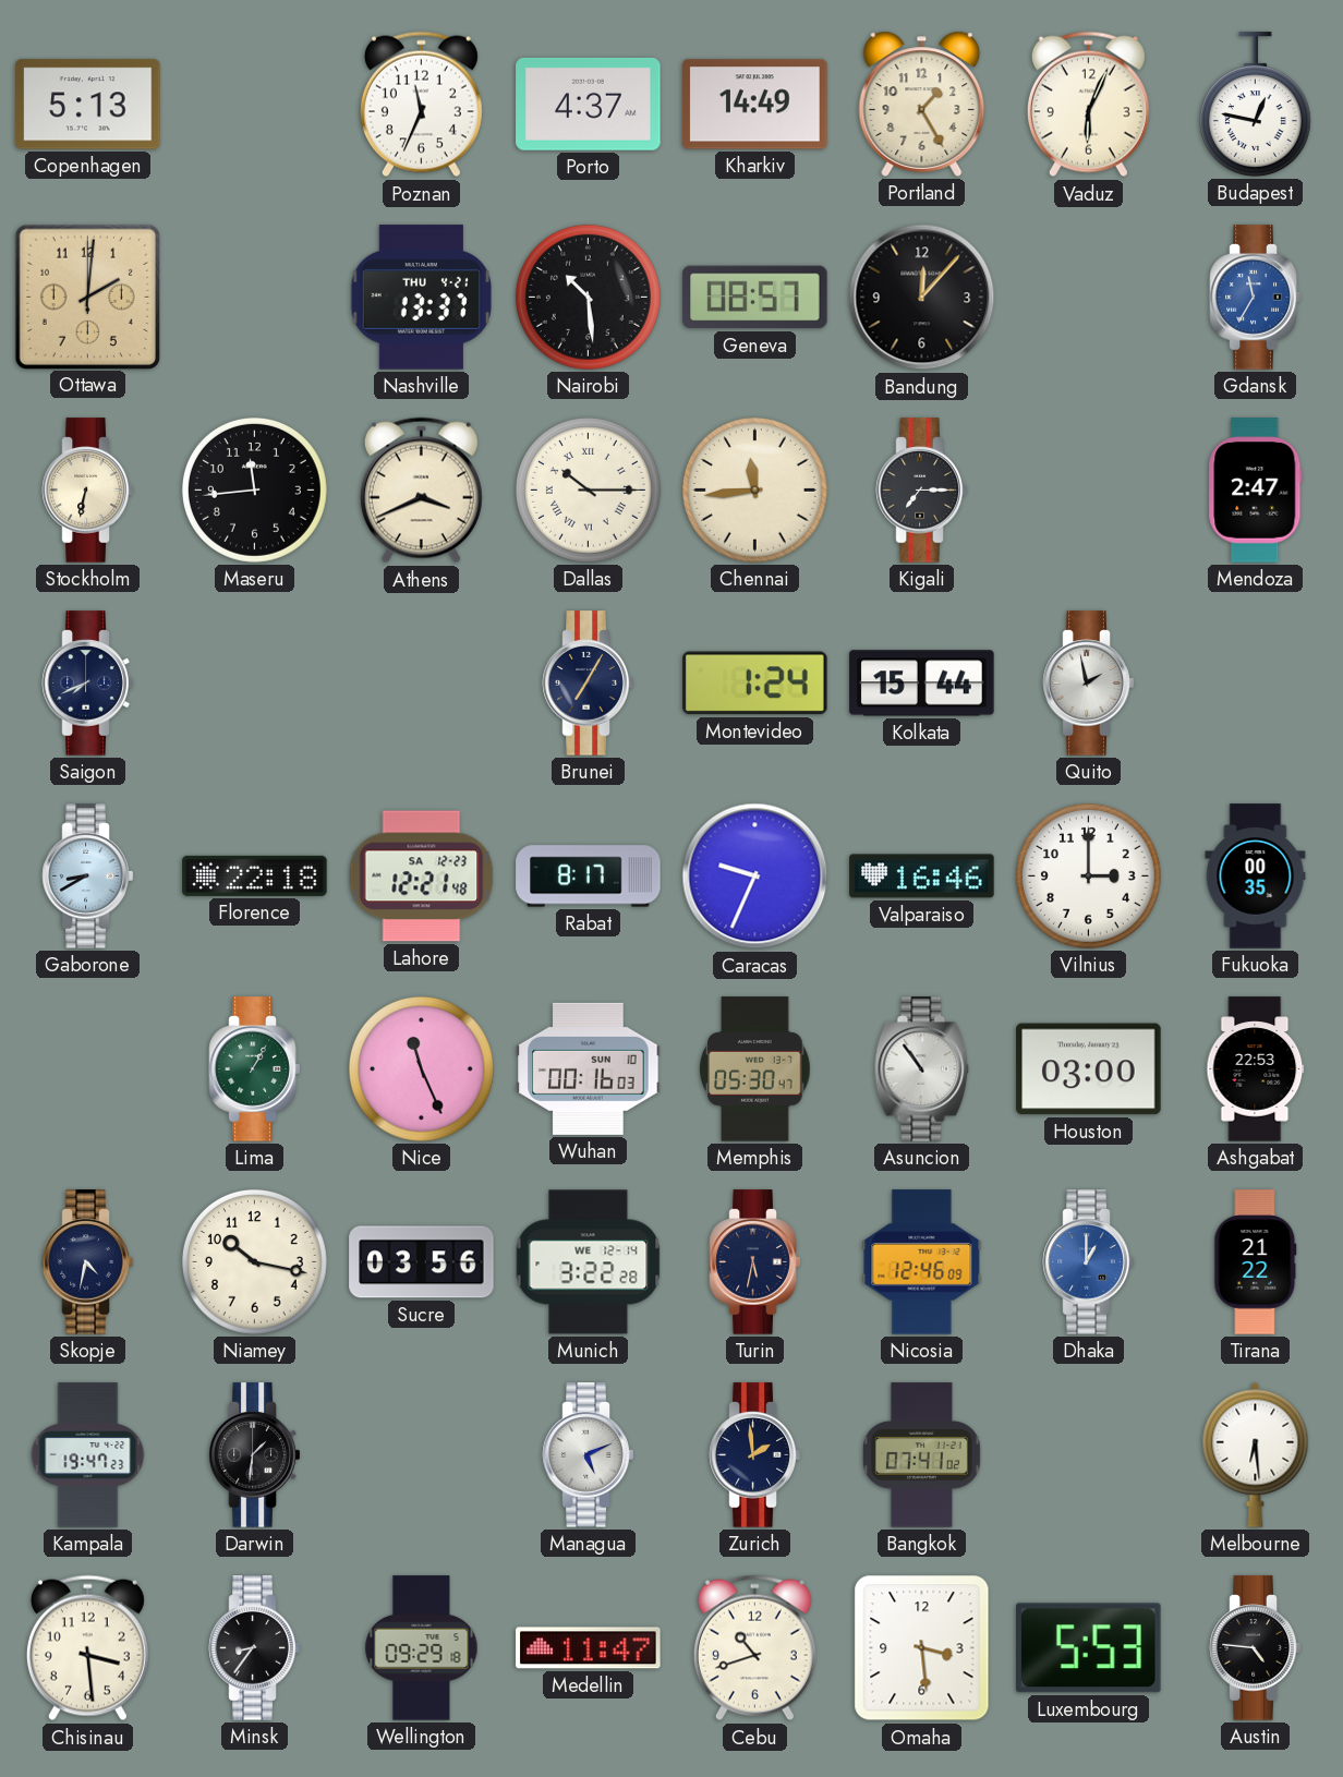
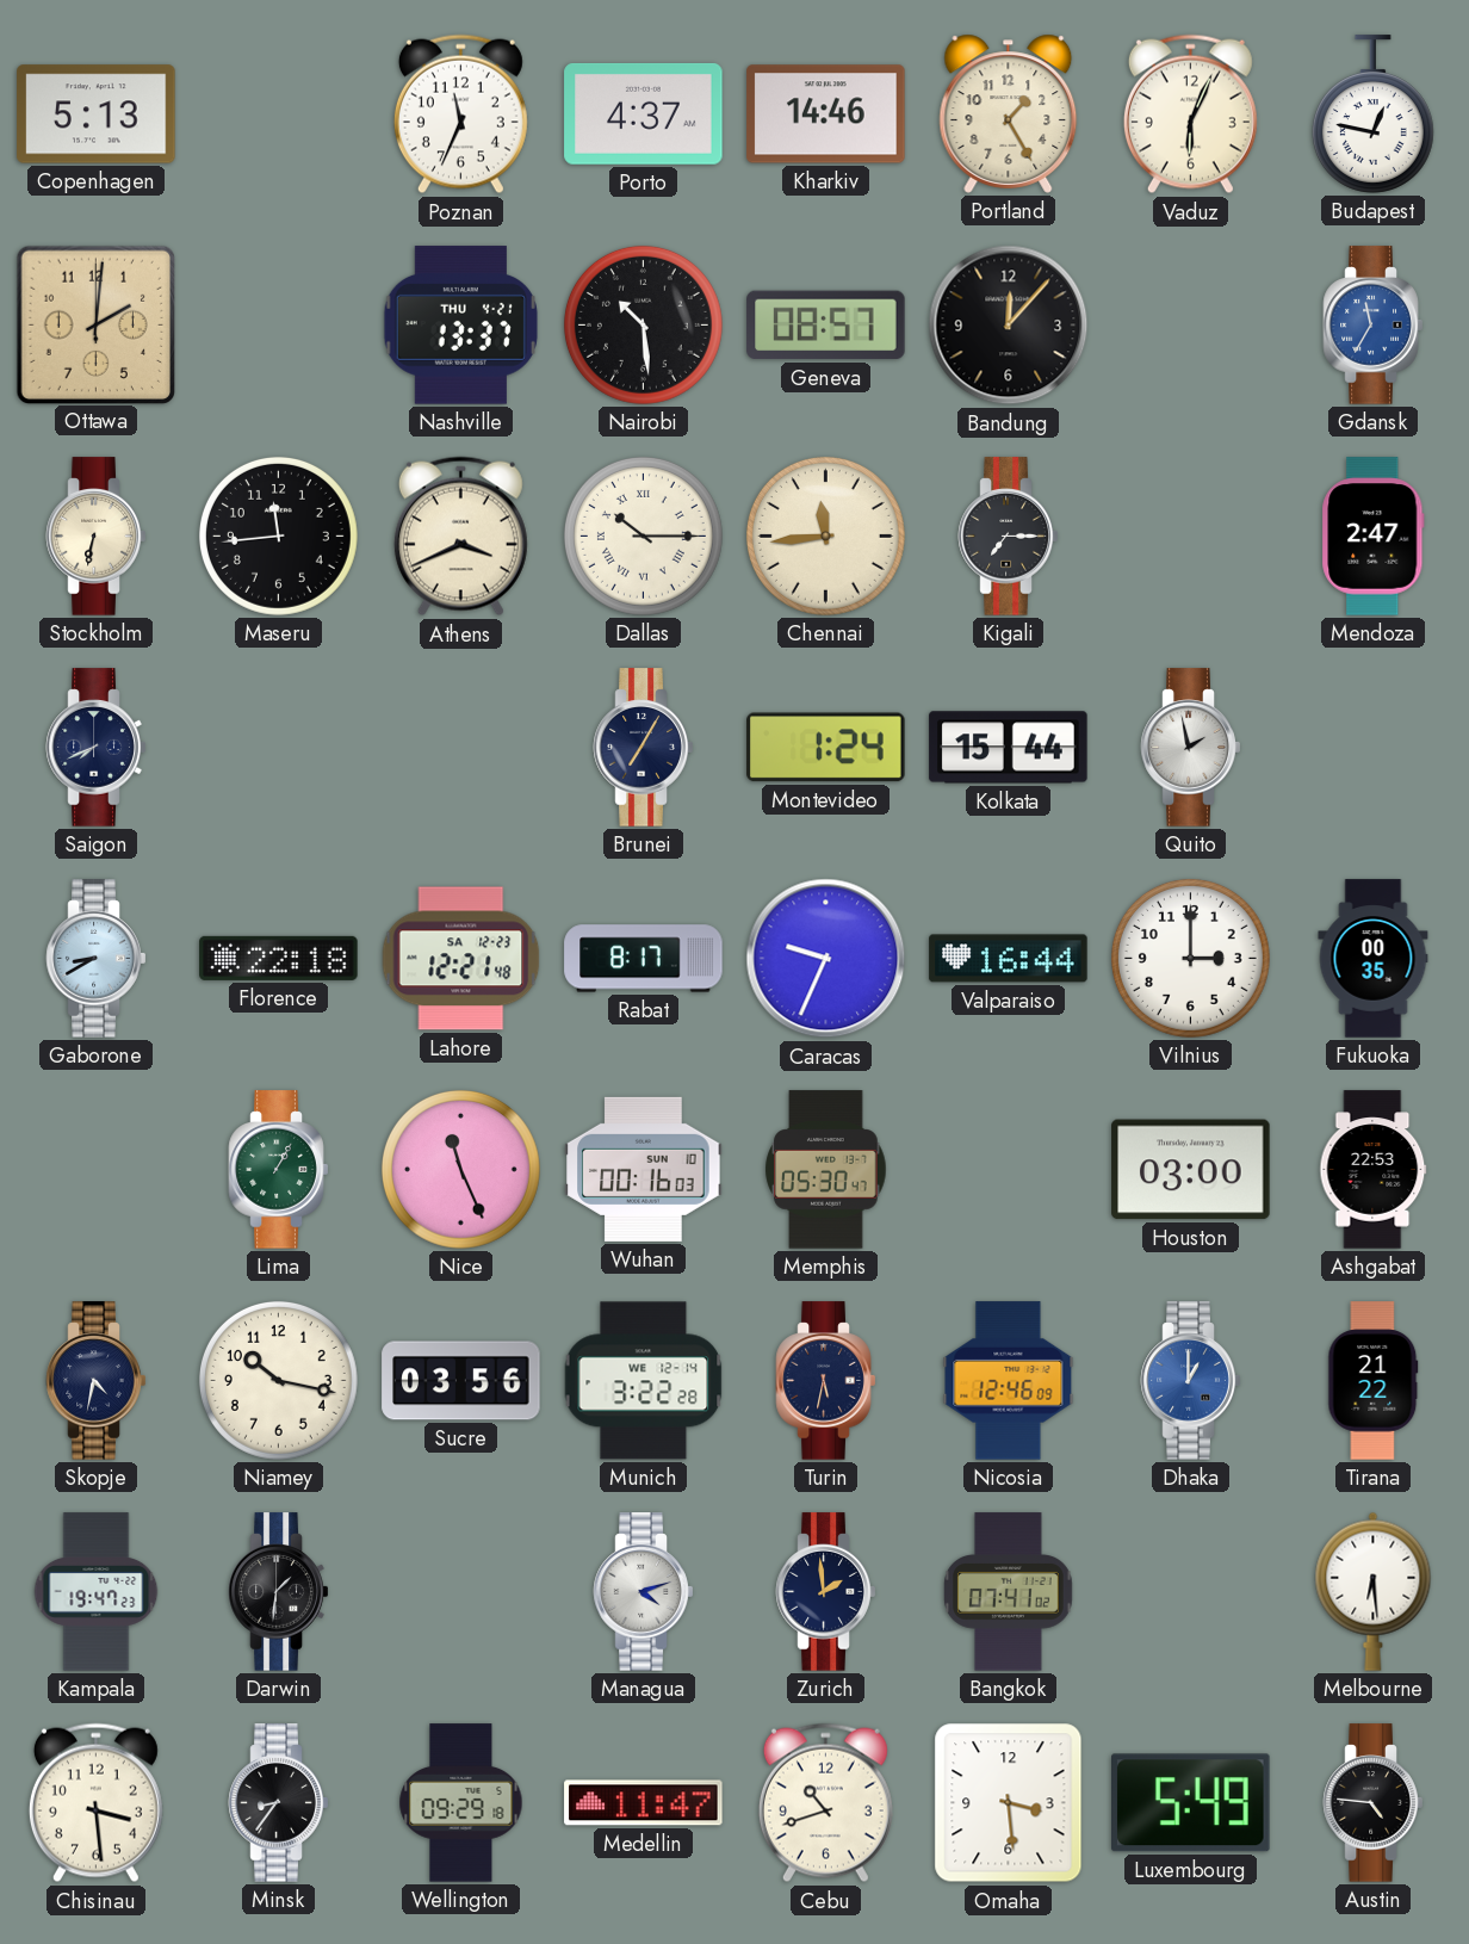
Kharkiv: 14:49 -> 14:46 (826, 114)
Valparaiso: 16:46 -> 16:44 (1009, 959)
Asuncion: 10:54 -> none (922, 1069)
Managua: 5:11 -> 4:12 (644, 1592)
Luxembourg: 5:53 -> 5:49 (1191, 1803)
